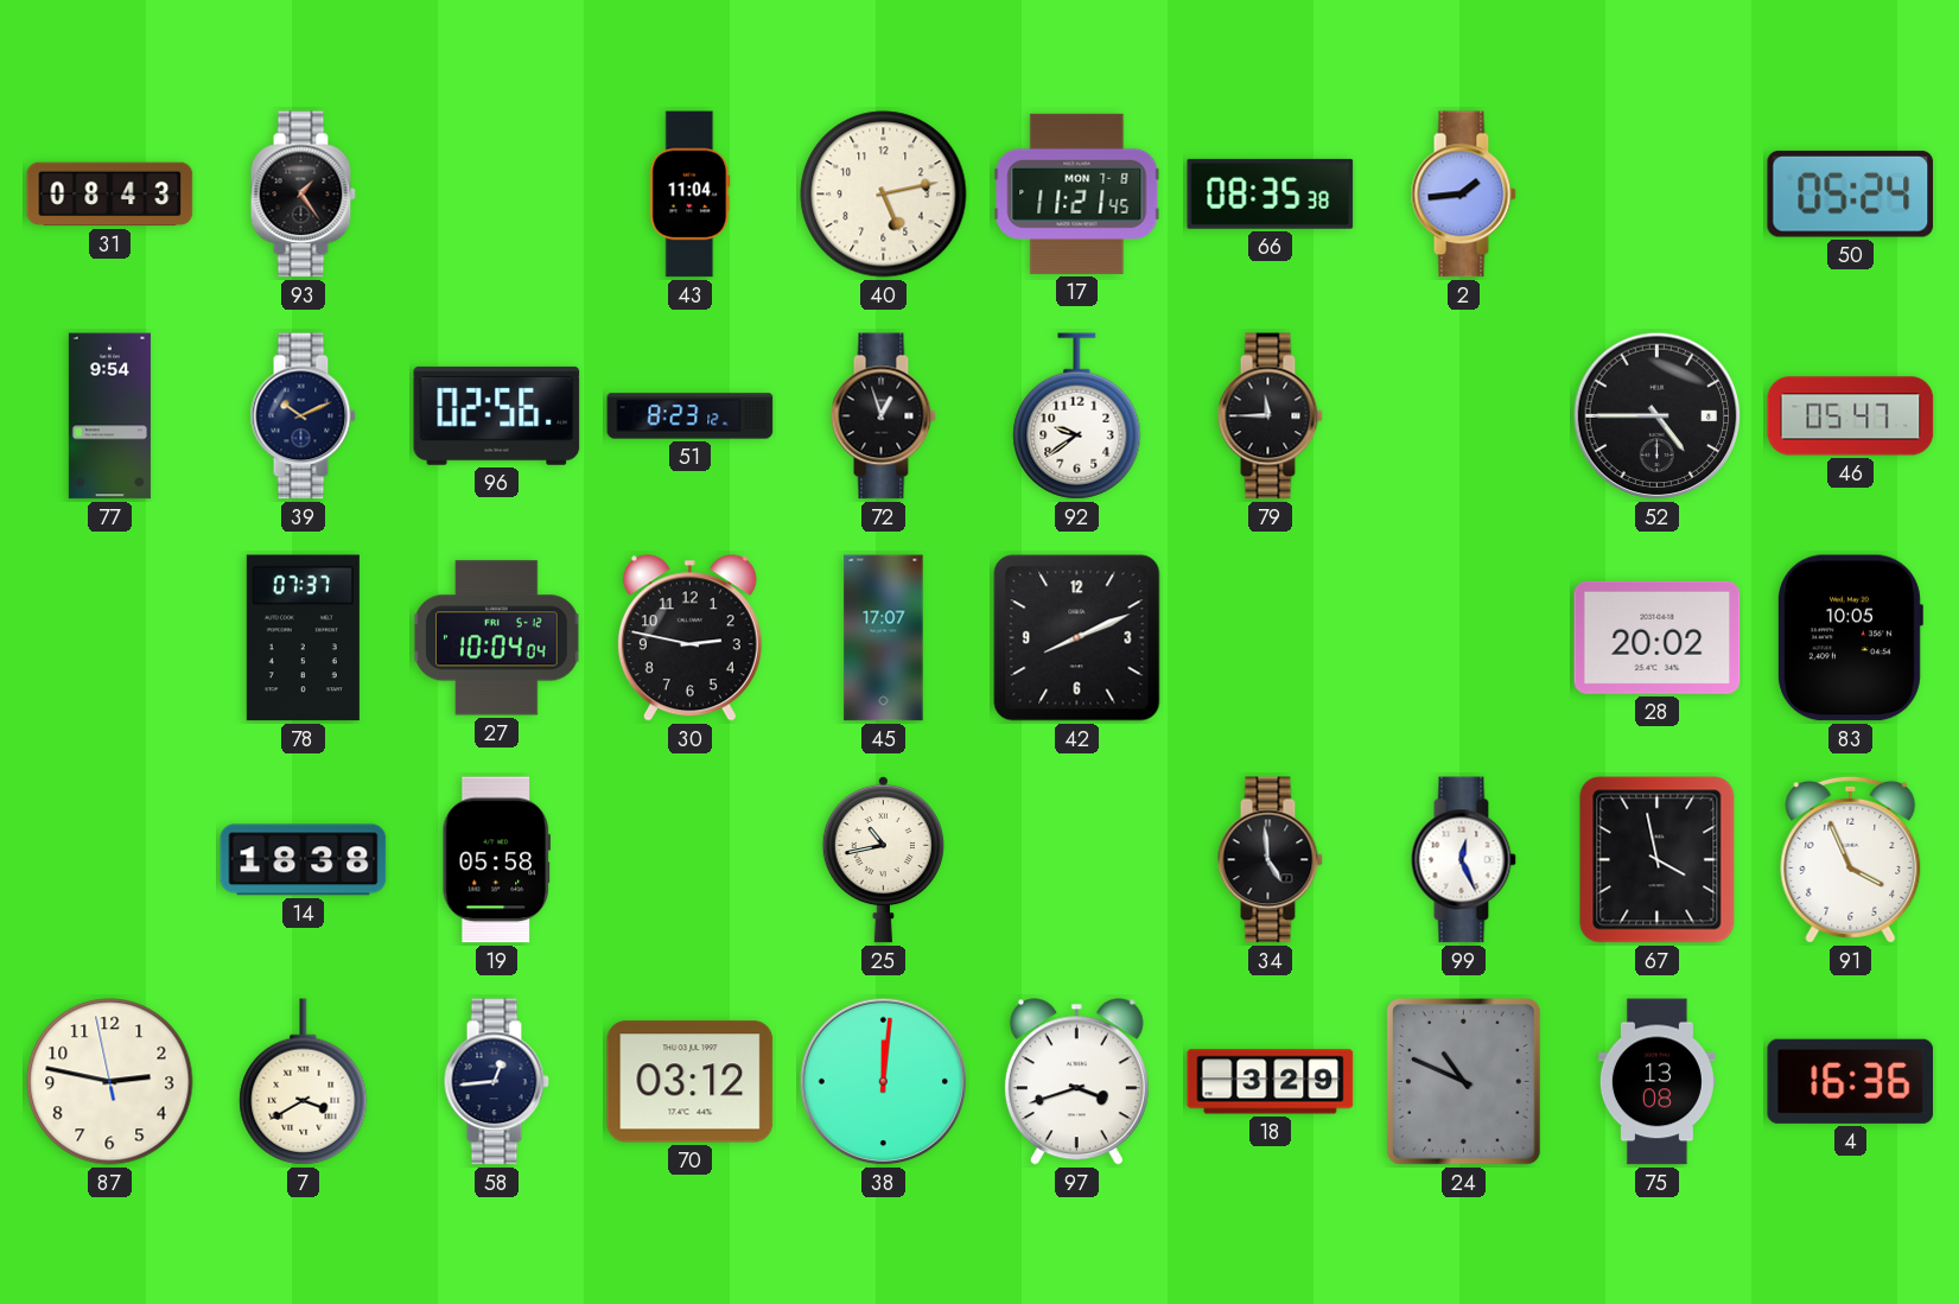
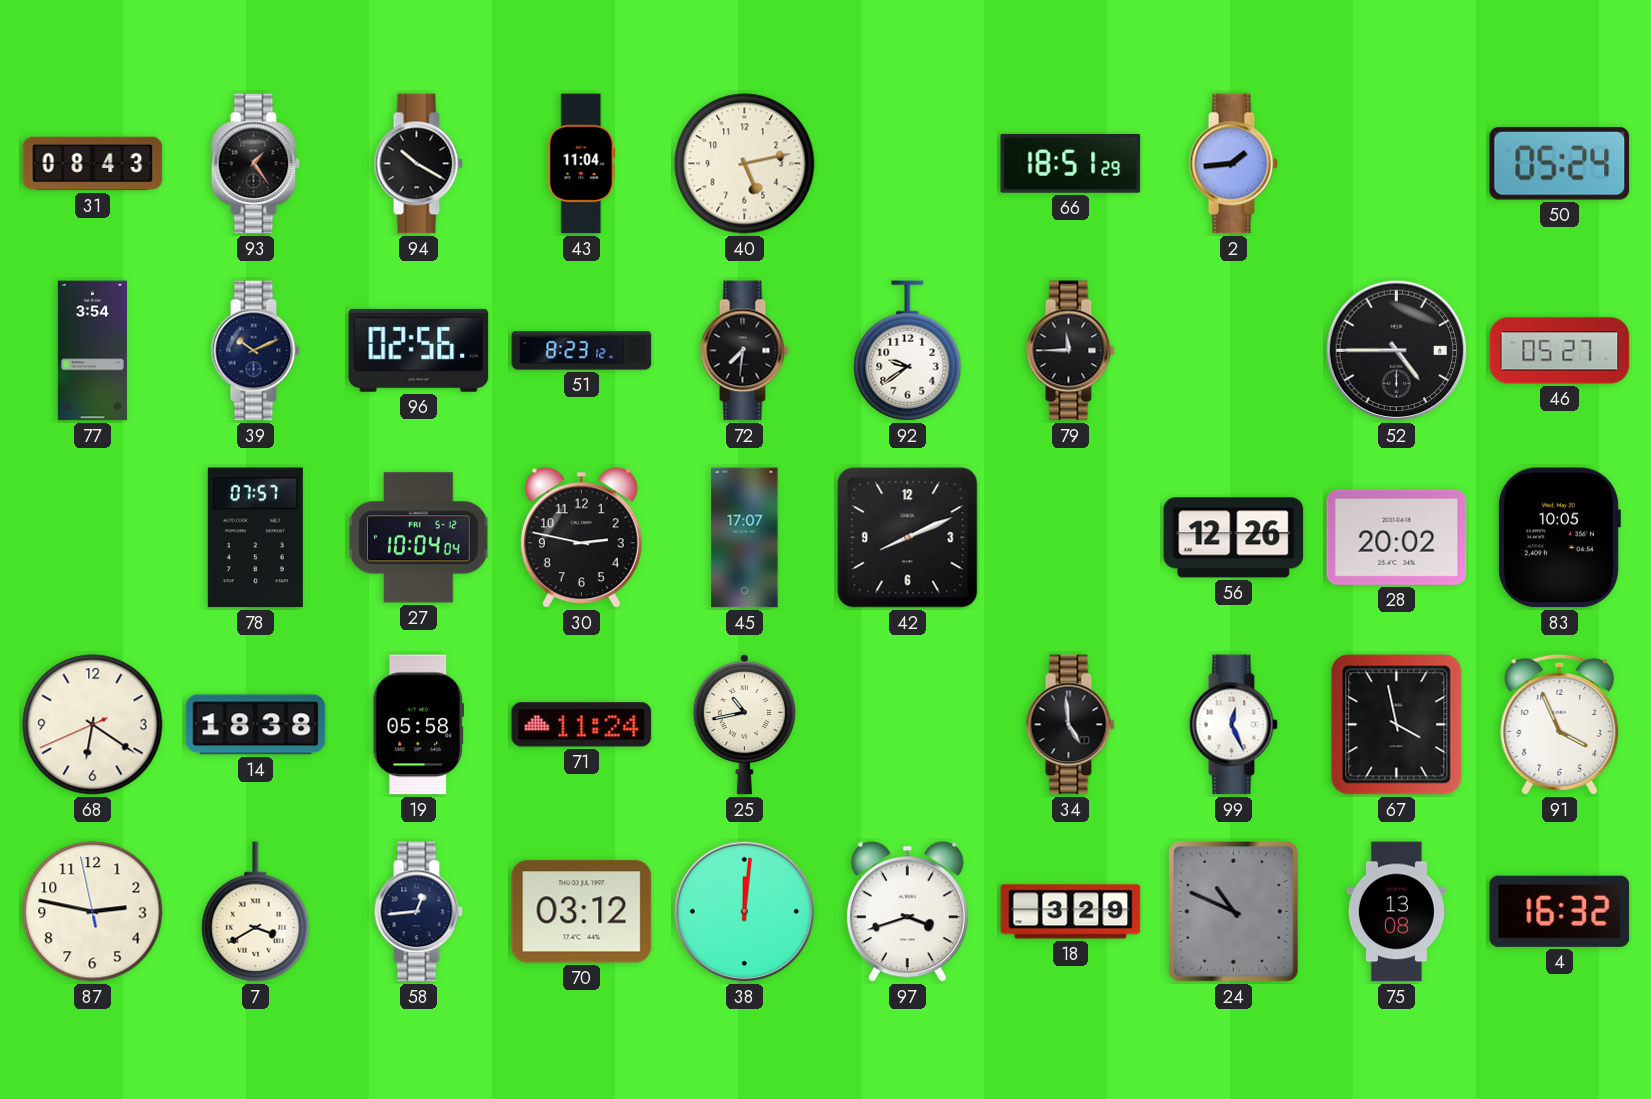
94: none -> 10:20 (418, 164)
17: 11:21 -> none (1077, 193)
66: 08:35 -> 18:51 (1071, 163)
77: 9:54 -> 3:54 (92, 351)
72: 12:57 -> 7:31 (744, 351)
46: 05:47 -> 05:27 (1560, 351)
78: 07:37 -> 07:57 (255, 538)
56: none -> 12:26 (1234, 538)
68: none -> 6:20 (93, 725)
71: none -> 11:24 (582, 725)
4: 16:36 -> 16:32 (1560, 911)
